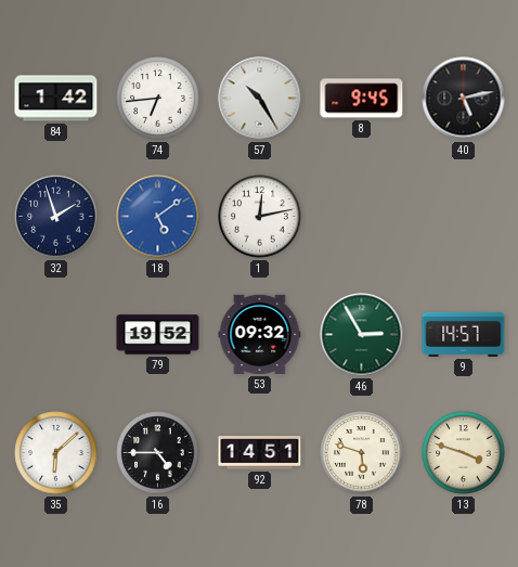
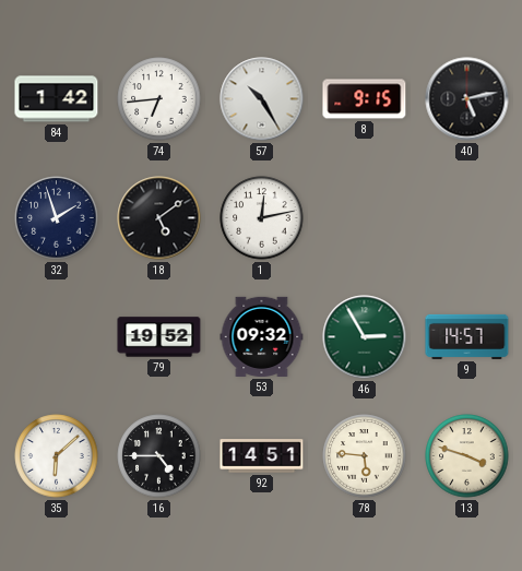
8: 9:45 -> 9:15 (365, 99)
18 dial: blue -> black (159, 218)
78: 5:48 -> 5:46 (365, 456)
